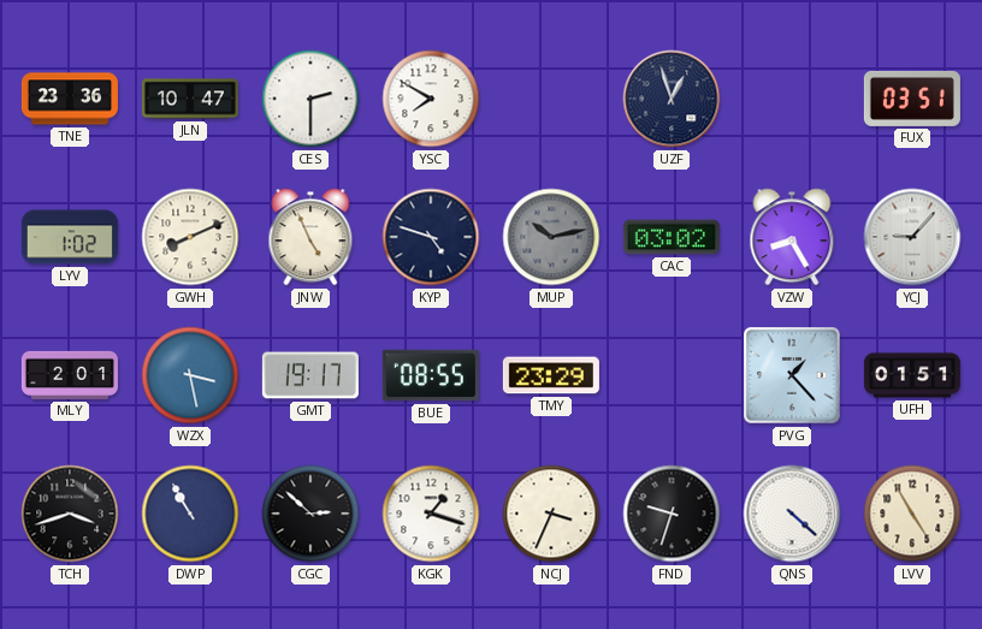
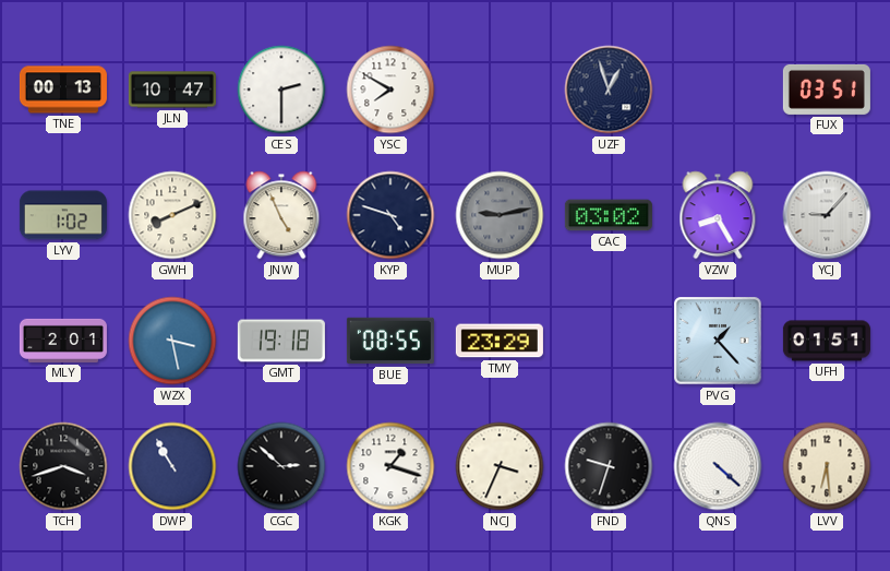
TNE: 23:36 -> 00:13 (63, 90)
MUP: 10:13 -> 9:13 (500, 215)
GMT: 19:17 -> 19:18 (281, 341)
LVV: 4:55 -> 6:29 (827, 466)
